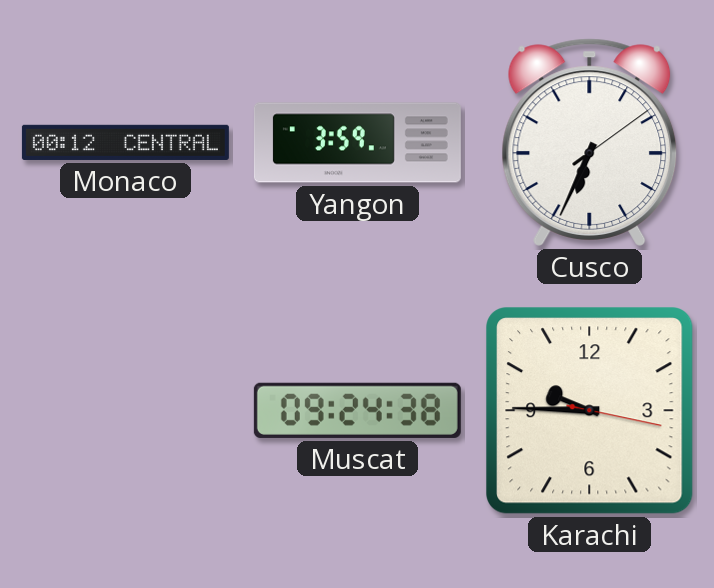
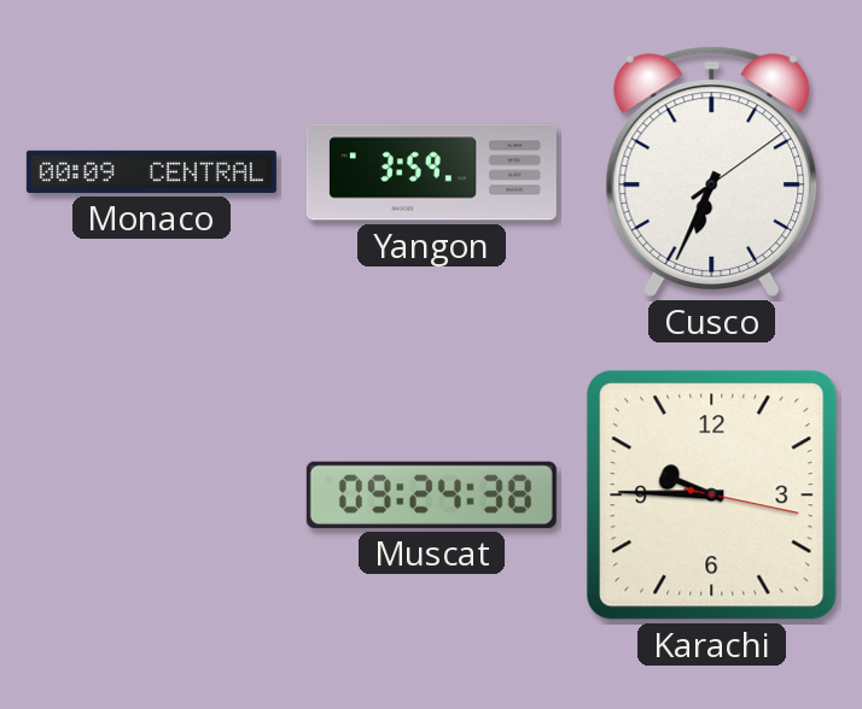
Monaco: 00:12 -> 00:09 (151, 171)
